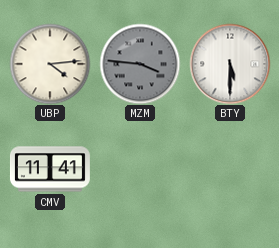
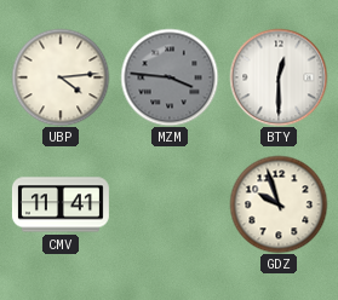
BTY: 5:30 -> 12:30 (279, 77)
GDZ: none -> 9:57 (279, 204)
